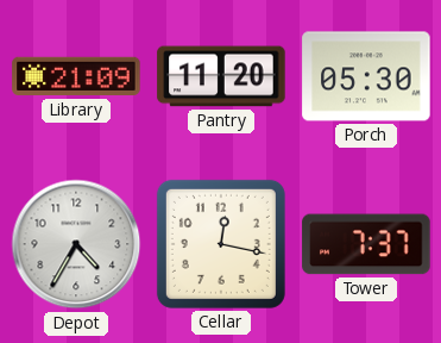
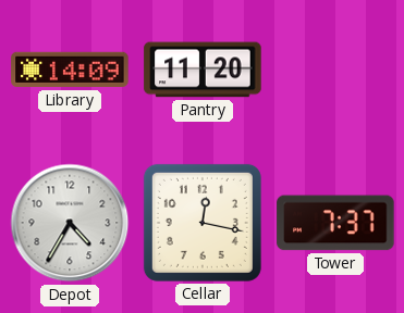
Library: 21:09 -> 14:09 (70, 70)
Porch: 05:30 -> none (366, 76)
